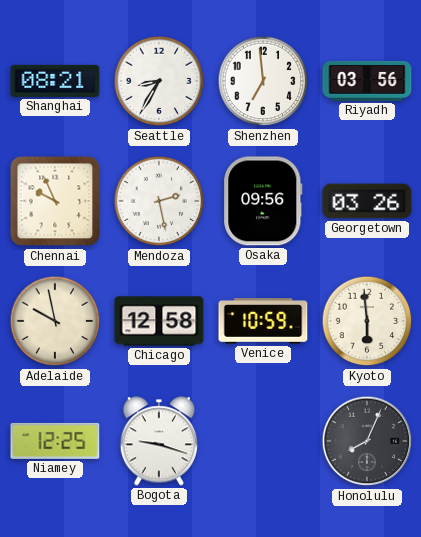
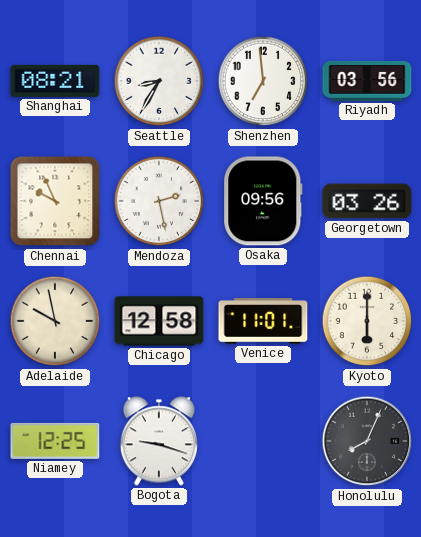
Venice: 10:59 -> 11:01 (263, 321)
Kyoto: 5:59 -> 6:00 (367, 321)
